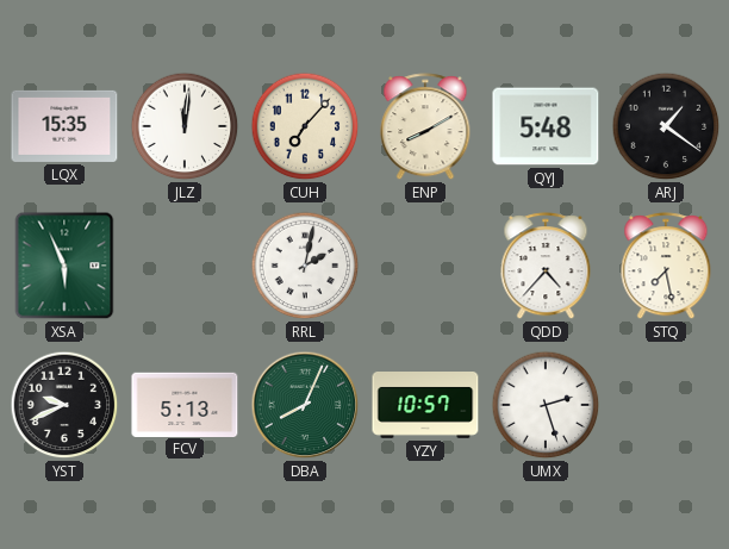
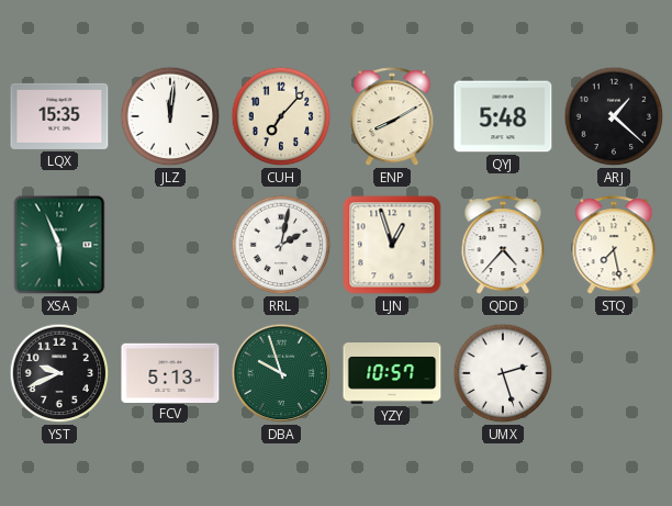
ARJ: 1:21 -> 1:22 (614, 116)
LJN: none -> 12:57 (392, 245)
DBA: 8:04 -> 9:57 (281, 373)
